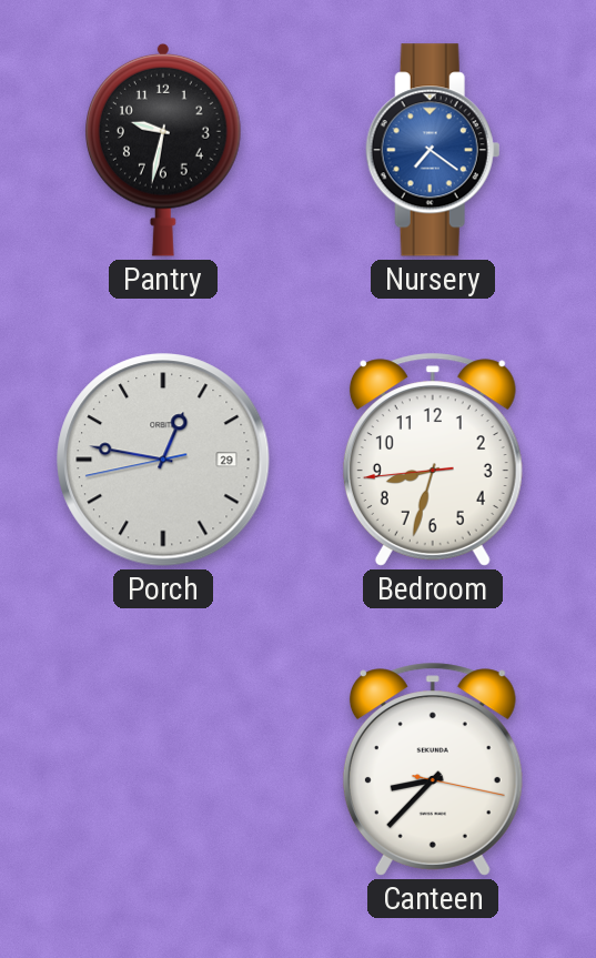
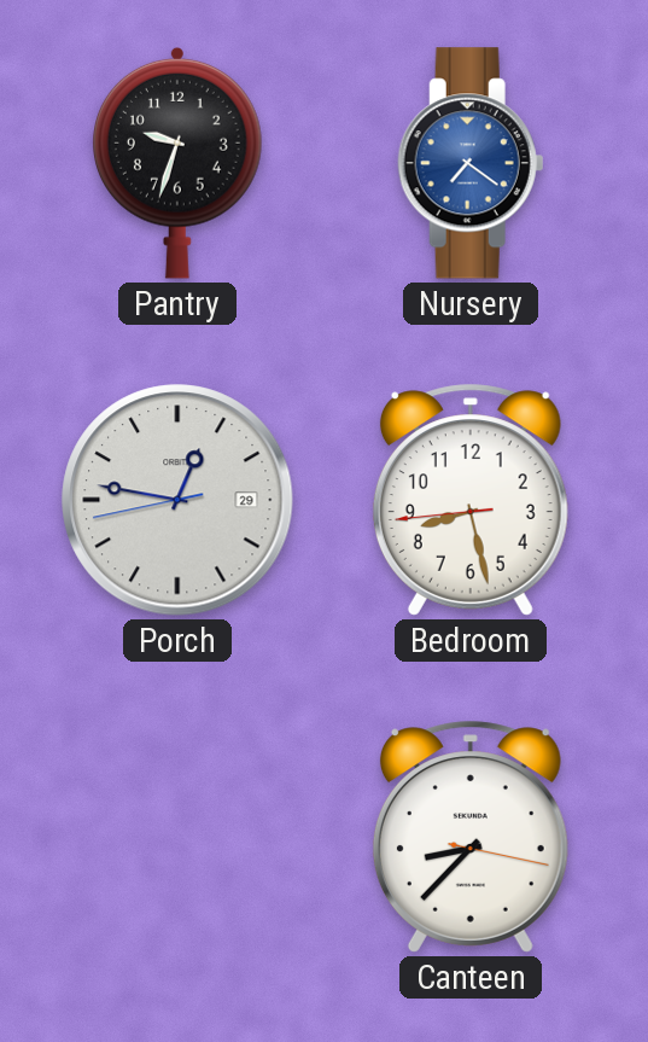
Pantry: 9:32 -> 9:33 (179, 163)
Bedroom: 8:32 -> 8:27 (471, 500)
